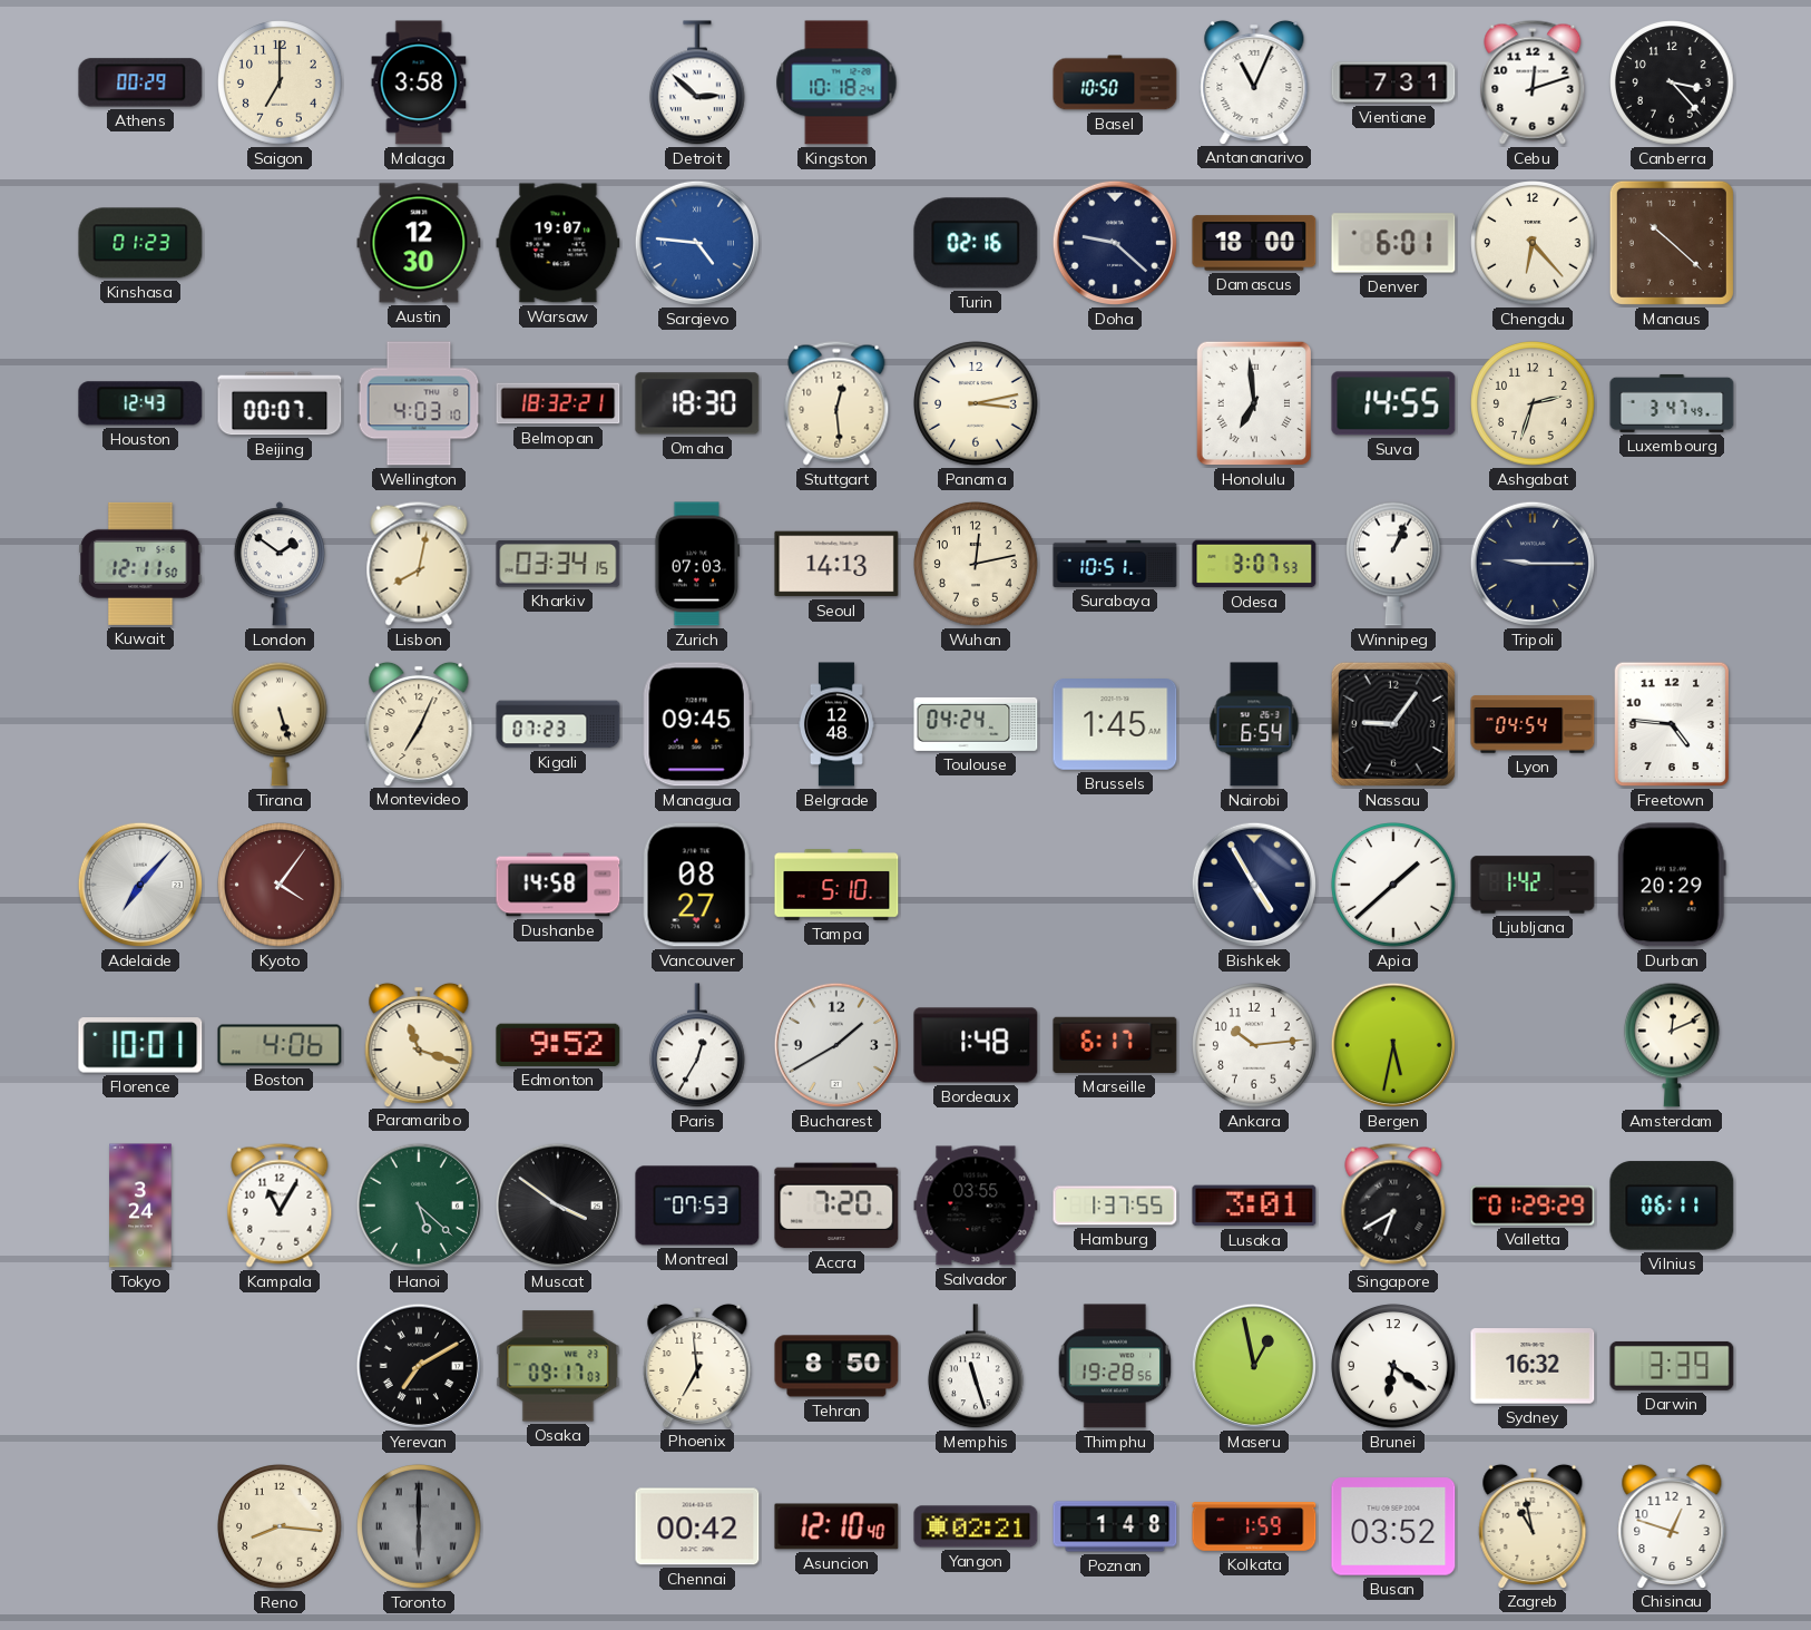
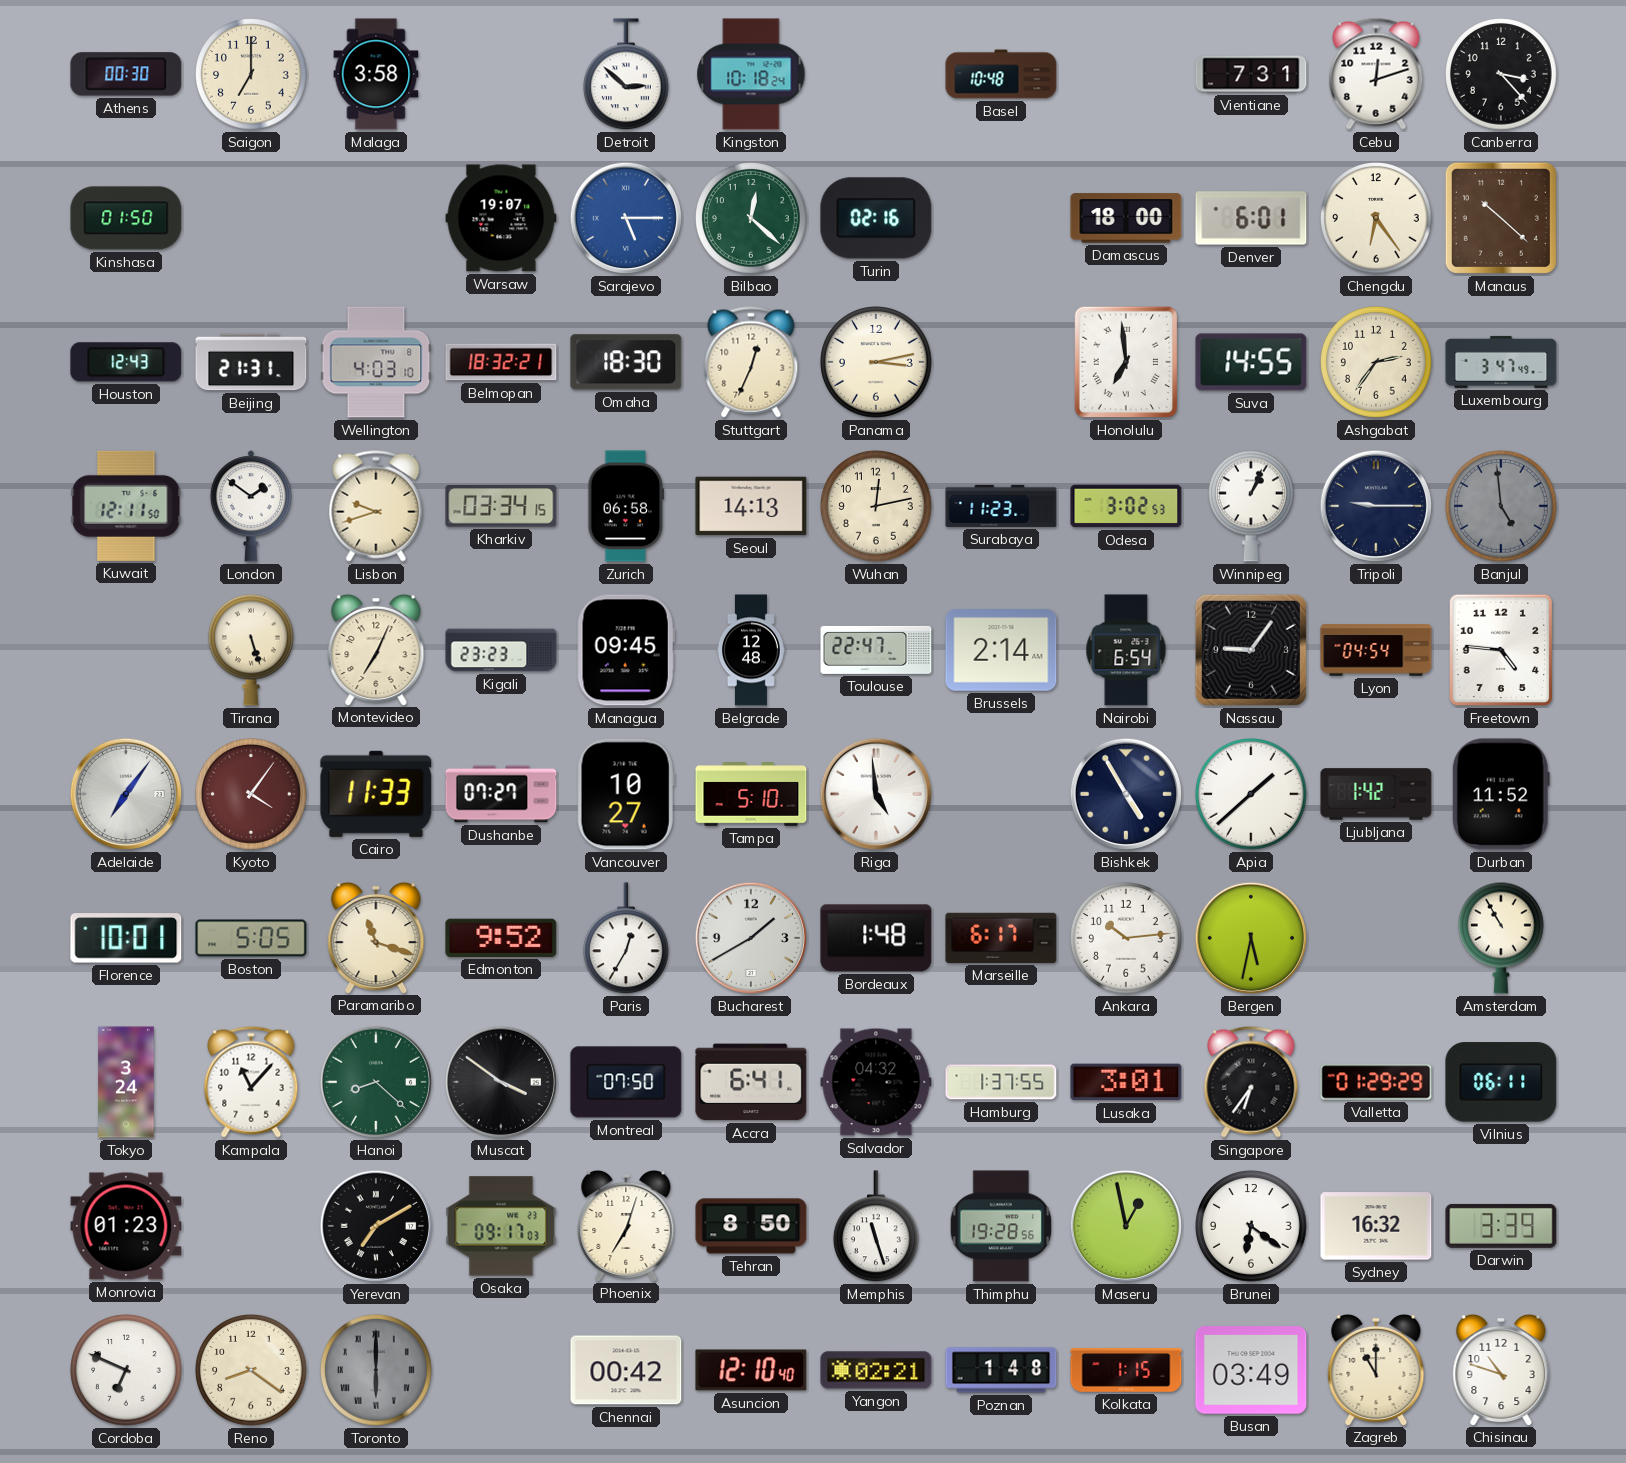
Athens: 00:29 -> 00:30 (126, 74)
Basel: 10:50 -> 10:48 (1001, 74)
Antananarivo: 11:04 -> none (1254, 81)
Kinshasa: 01:23 -> 01:50 (126, 218)
Austin: 12:30 -> none (419, 243)
Sarajevo: 4:46 -> 5:15 (626, 218)
Bilbao: none -> 12:22 (751, 218)
Doha: 9:22 -> none (1115, 243)
Chengdu: 6:23 -> 6:24 (1376, 218)
Beijing: 00:07 -> 21:31 (251, 362)
Stuttgart: 12:29 -> 12:34 (751, 362)
Ashgabat: 2:33 -> 2:36 (1376, 362)
Lisbon: 8:02 -> 9:42 (376, 506)
Zurich: 07:03 -> 06:58 (626, 506)
Surabaya: 10:51 -> 11:23 (1001, 506)
Odesa: 3:07 -> 3:02 (1126, 506)
Banjul: none -> 4:59 (1501, 506)
Kigali: 07:23 -> 23:23 (501, 650)
Toulouse: 04:24 -> 22:47 (876, 650)
Brussels: 1:45 -> 2:14 (1001, 651)
Adelaide: 7:07 -> 7:06 (126, 794)
Cairo: none -> 11:33 (376, 794)
Dushanbe: 14:58 -> 07:27 (501, 794)
Vancouver: 08:27 -> 10:27 (626, 794)
Riga: none -> 4:59 (876, 794)
Durban: 20:29 -> 11:52 (1501, 794)
Boston: 4:06 -> 5:05 (251, 938)
Amsterdam: 12:11 -> 10:55 (1502, 938)
Kampala: 11:05 -> 11:07 (251, 1082)
Hanoi: 5:22 -> 8:22 (376, 1082)
Montreal: 07:53 -> 07:50 (626, 1082)
Accra: 7:20 -> 6:41 (751, 1082)
Salvador: 03:55 -> 04:32 (876, 1082)
Singapore: 6:40 -> 6:36 (1251, 1082)
Monrovia: none -> 01:23 (126, 1226)
Phoenix: 6:59 -> 7:03 (626, 1225)
Cordoba: none -> 6:49 (126, 1370)
Reno: 8:16 -> 8:21 (251, 1370)
Kolkata: 1:59 -> 1:15 (1126, 1370)
Busan: 03:52 -> 03:49 (1251, 1370)
Zagreb: 10:58 -> 11:00 (1376, 1369)
Chisinau: 12:48 -> 10:48 (1501, 1369)
